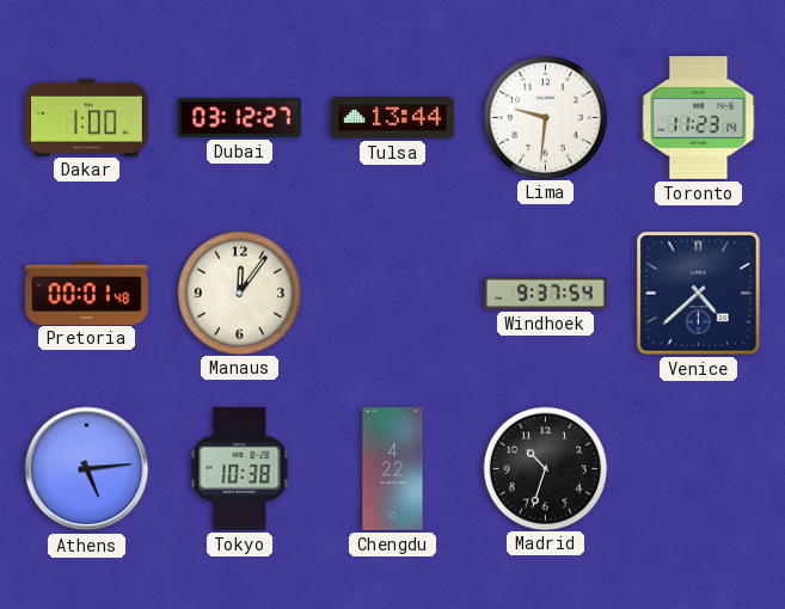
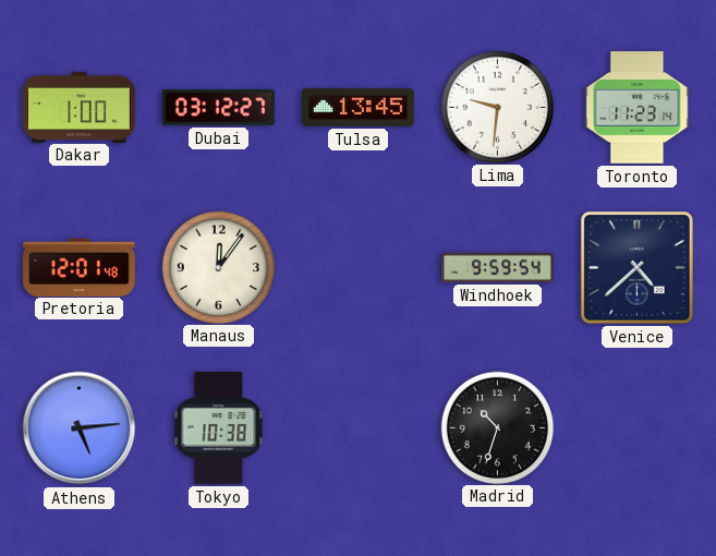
Tulsa: 13:44 -> 13:45 (359, 108)
Pretoria: 00:01 -> 12:01 (80, 267)
Windhoek: 9:37 -> 9:59 (498, 267)
Chengdu: 4:22 -> none (393, 469)
